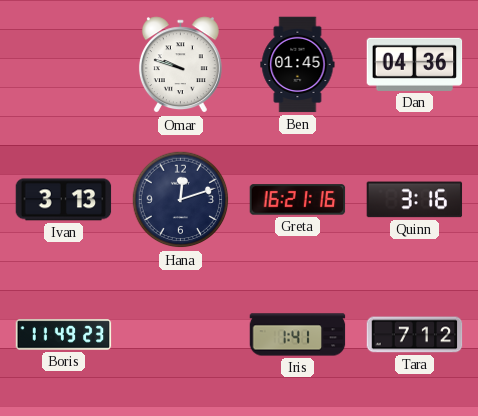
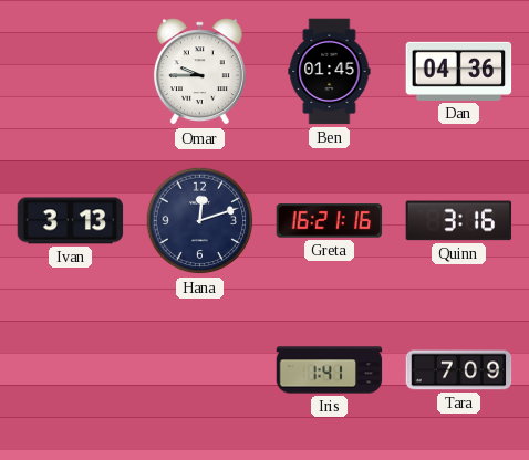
Omar: 9:48 -> 9:45 (199, 72)
Boris: 11:49 -> none (64, 335)
Tara: 7:12 -> 7:09 (459, 370)
